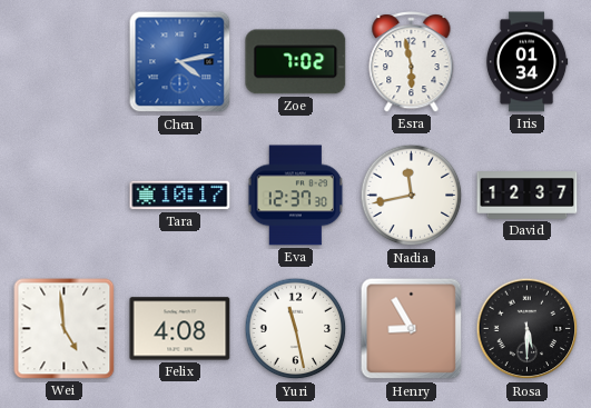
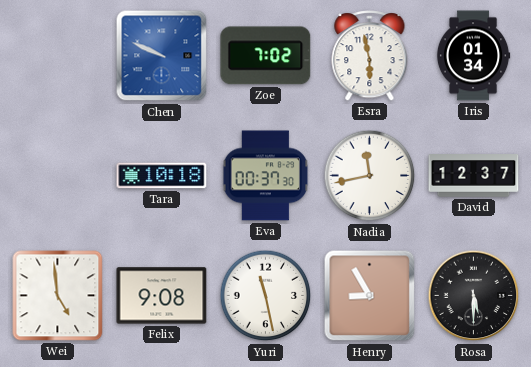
Chen: 4:13 -> 9:49 (162, 56)
Tara: 10:17 -> 10:18 (162, 176)
Eva: 12:37 -> 00:37 (266, 176)
Felix: 4:08 -> 9:08 (162, 296)
